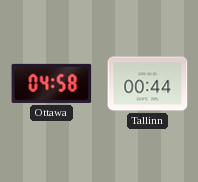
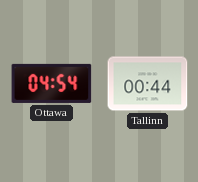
Ottawa: 04:58 -> 04:54 (52, 83)
